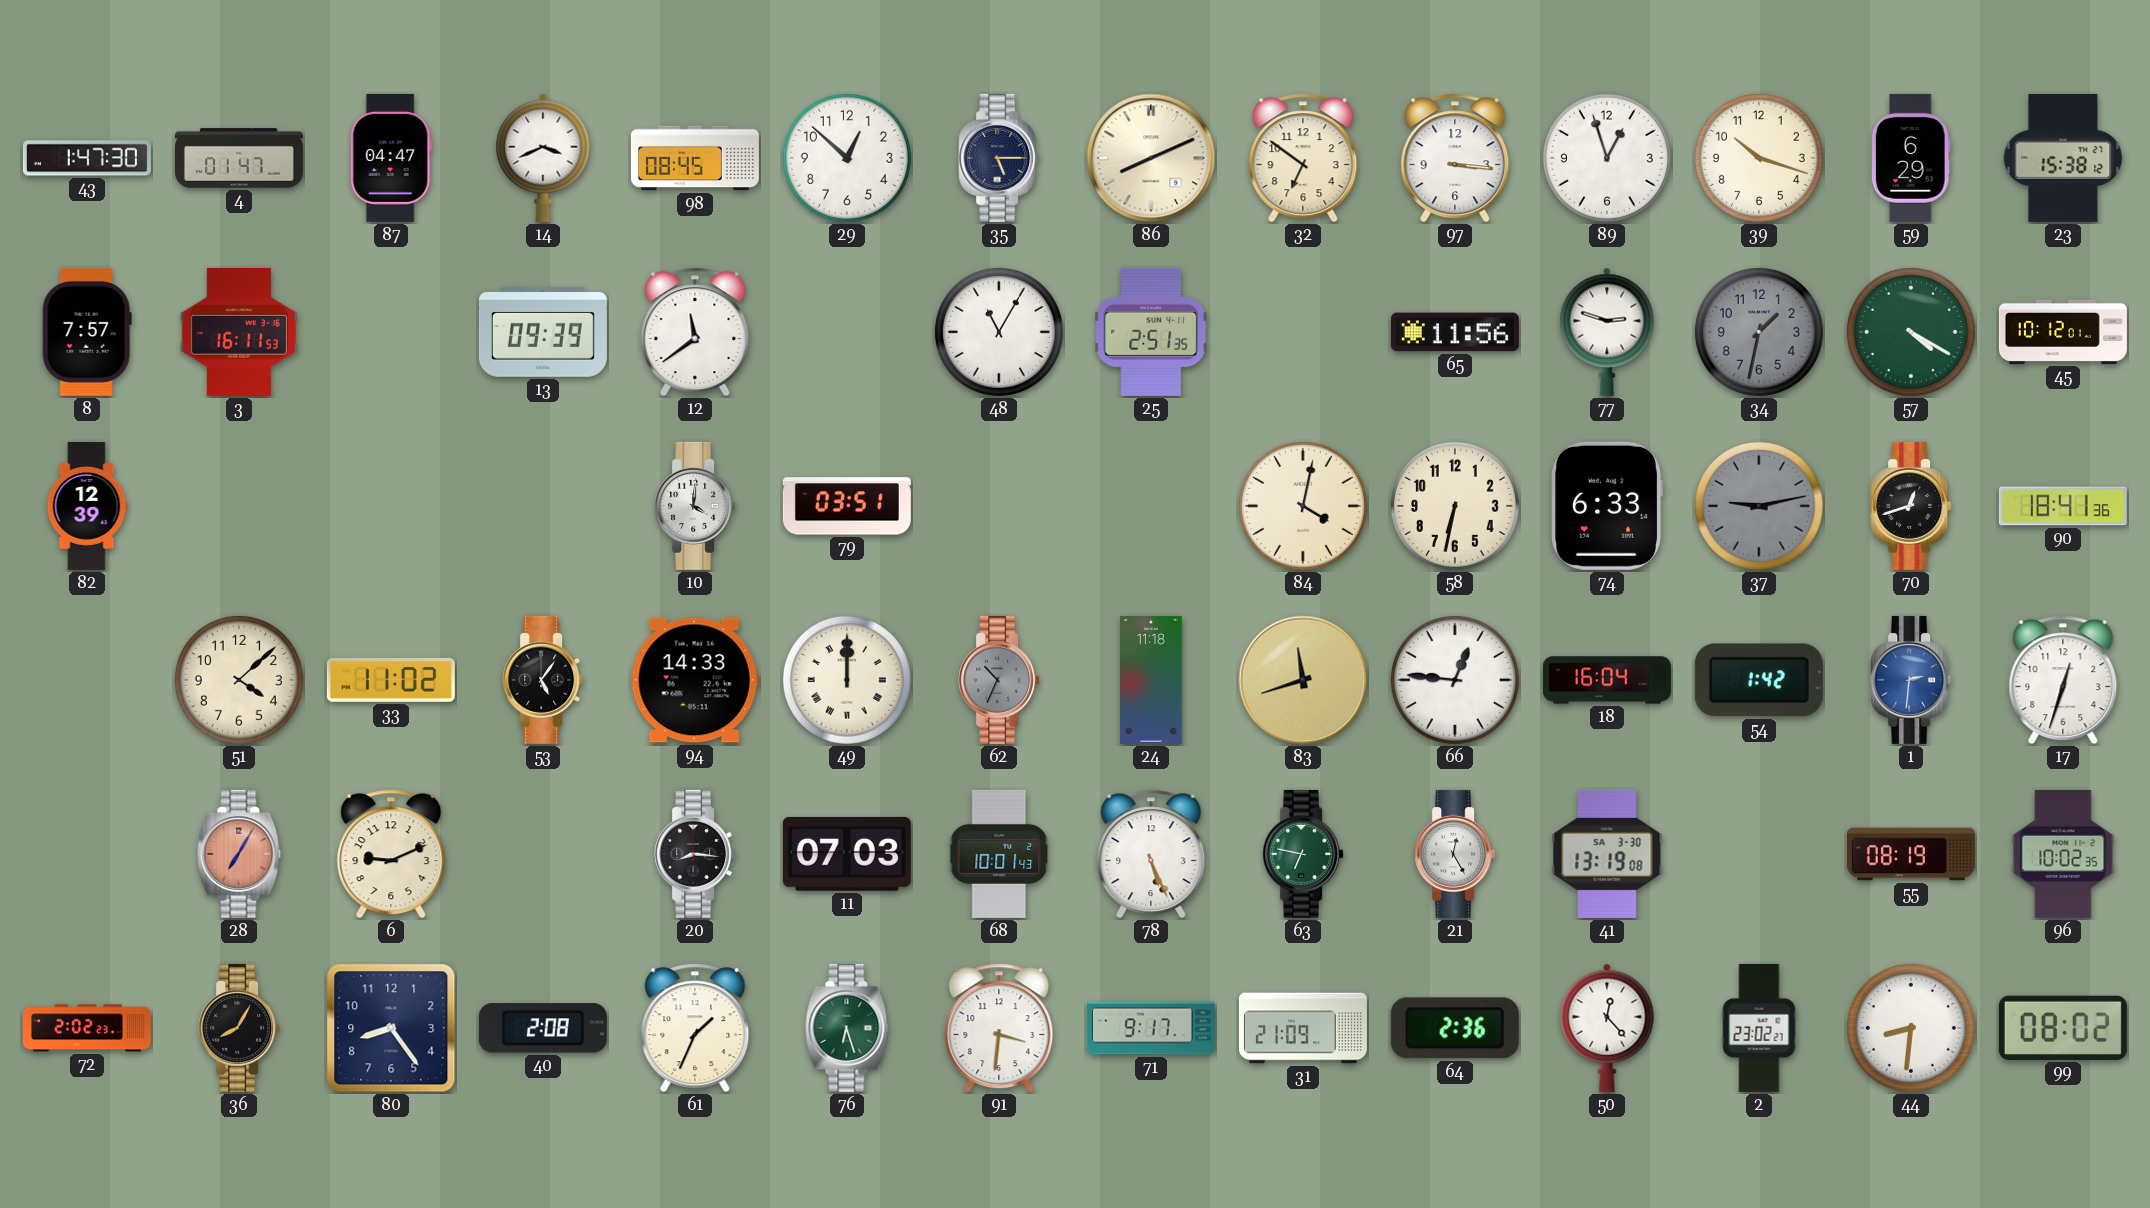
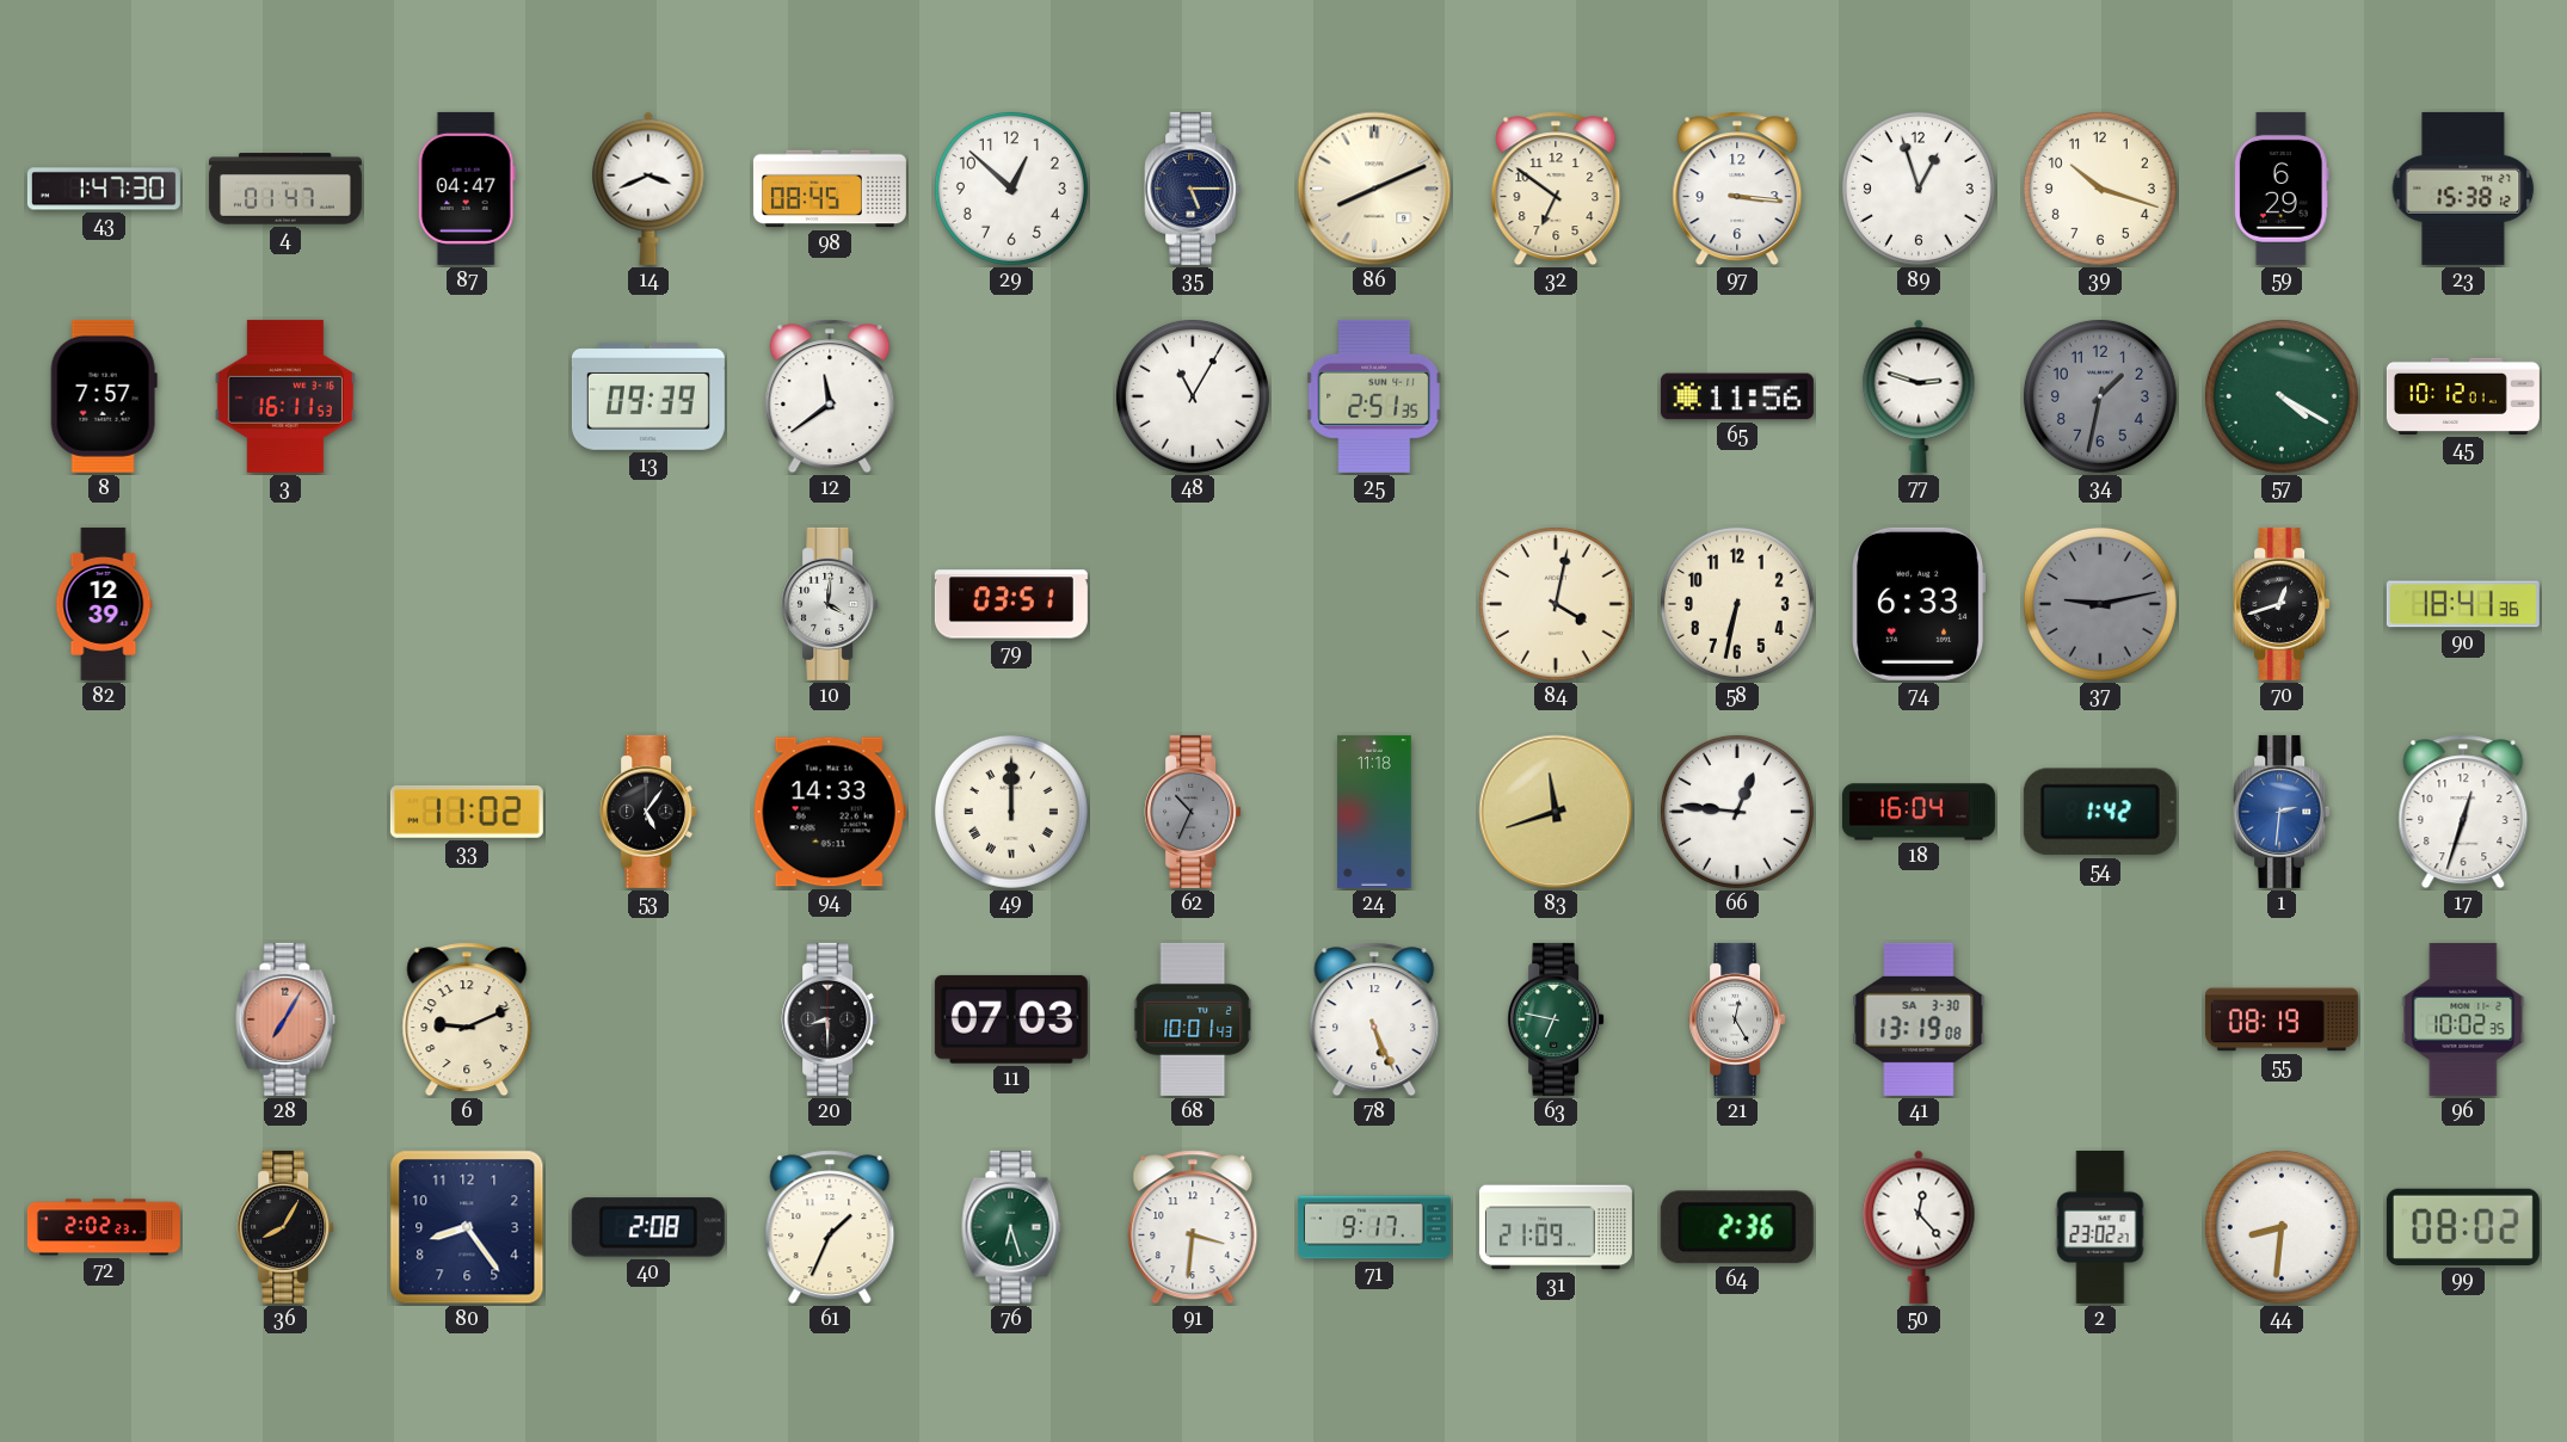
51: 4:08 -> none (239, 680)
20: 8:16 -> 8:30 (830, 1019)
